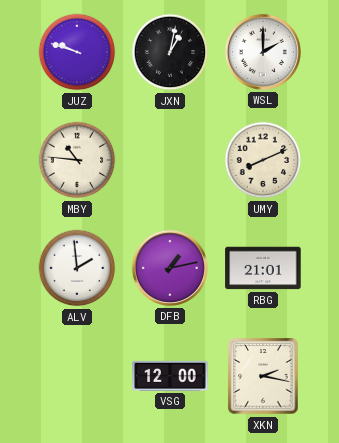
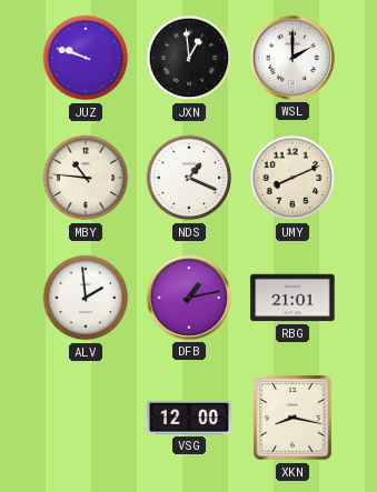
JXN: 1:02 -> 12:59 (189, 58)
NDS: none -> 1:19 (189, 178)
XKN: 2:17 -> 8:17 (292, 418)
